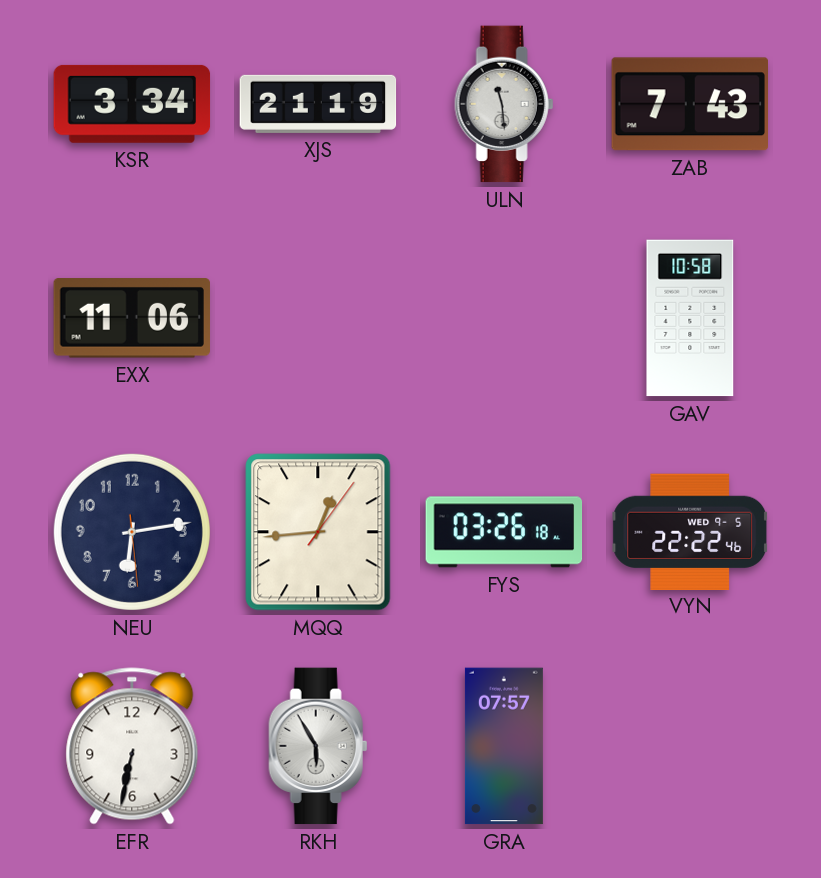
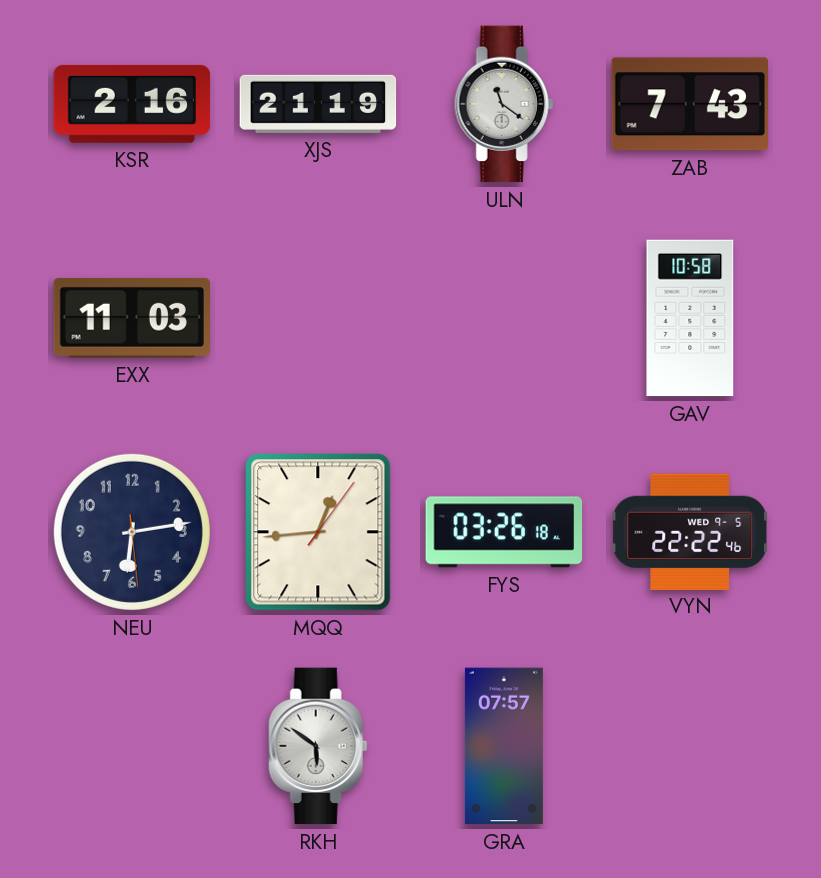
KSR: 3:34 -> 2:16 (132, 104)
ULN: 11:29 -> 11:21 (504, 104)
EXX: 11:06 -> 11:03 (132, 318)
EFR: 6:32 -> none (132, 746)
RKH: 5:55 -> 5:51 (318, 746)
